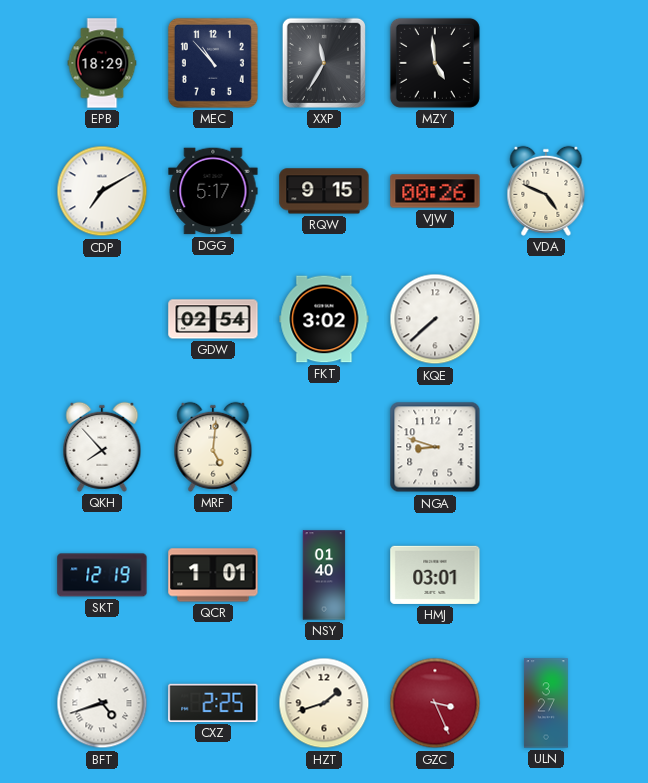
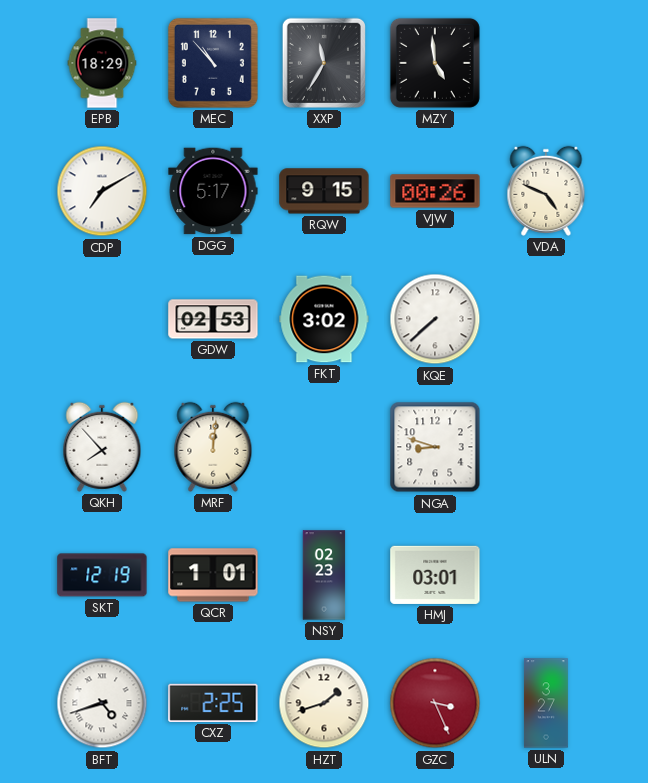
GDW: 02:54 -> 02:53 (213, 319)
MRF: 5:01 -> 12:01 (213, 447)
NSY: 01:40 -> 02:23 (324, 575)
